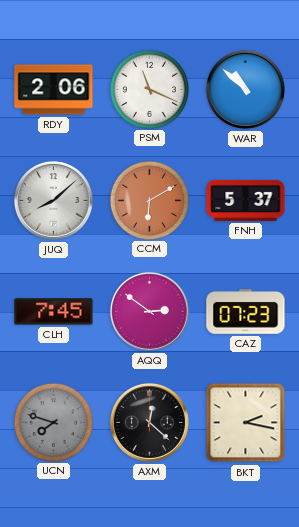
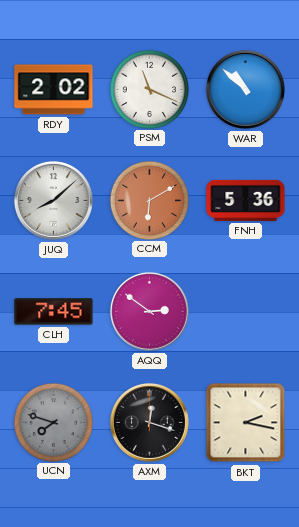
RDY: 2:06 -> 2:02 (54, 90)
FNH: 5:37 -> 5:36 (246, 200)
CAZ: 07:23 -> none (246, 312)
AXM: 12:22 -> 12:18 (149, 422)
